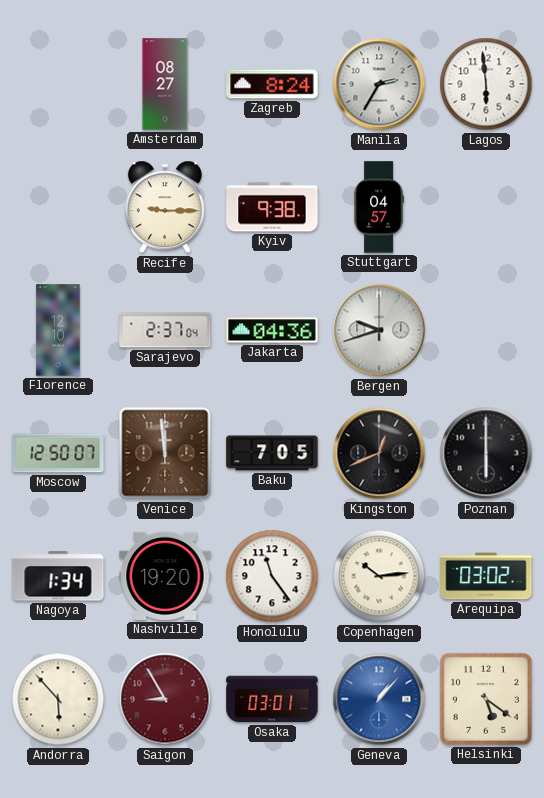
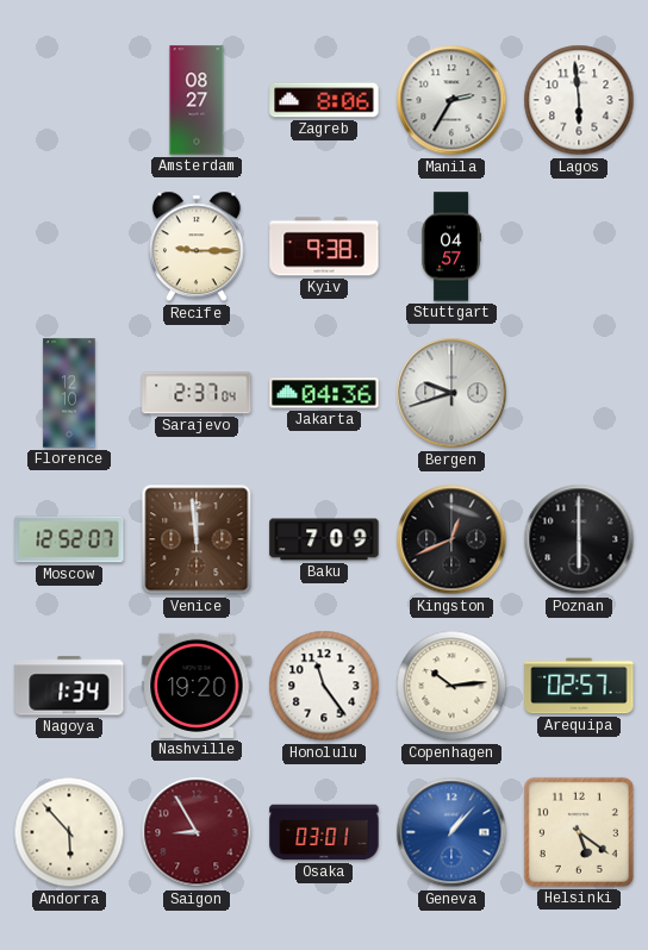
Zagreb: 8:24 -> 8:06 (324, 100)
Moscow: 12:50 -> 12:52 (69, 539)
Baku: 7:05 -> 7:09 (324, 539)
Arequipa: 03:02 -> 02:57 (579, 686)
